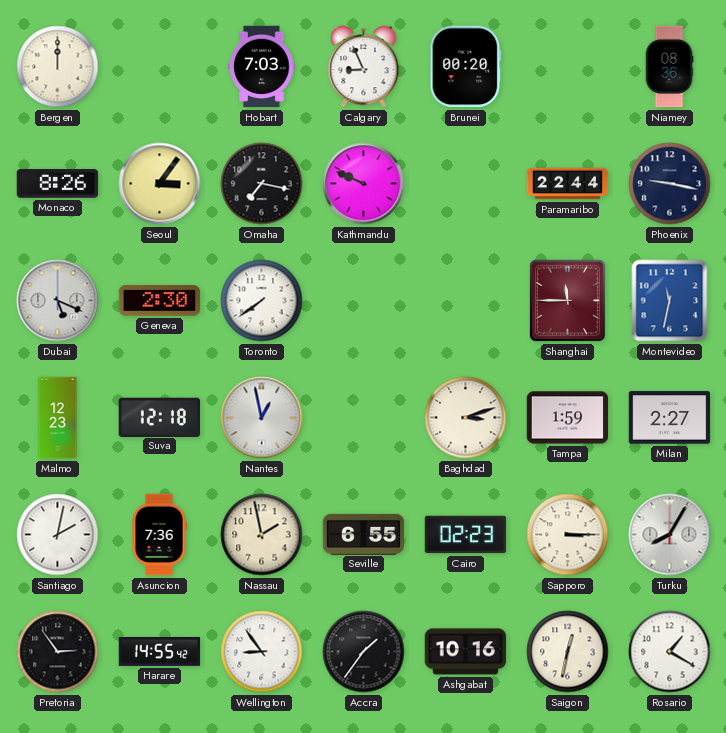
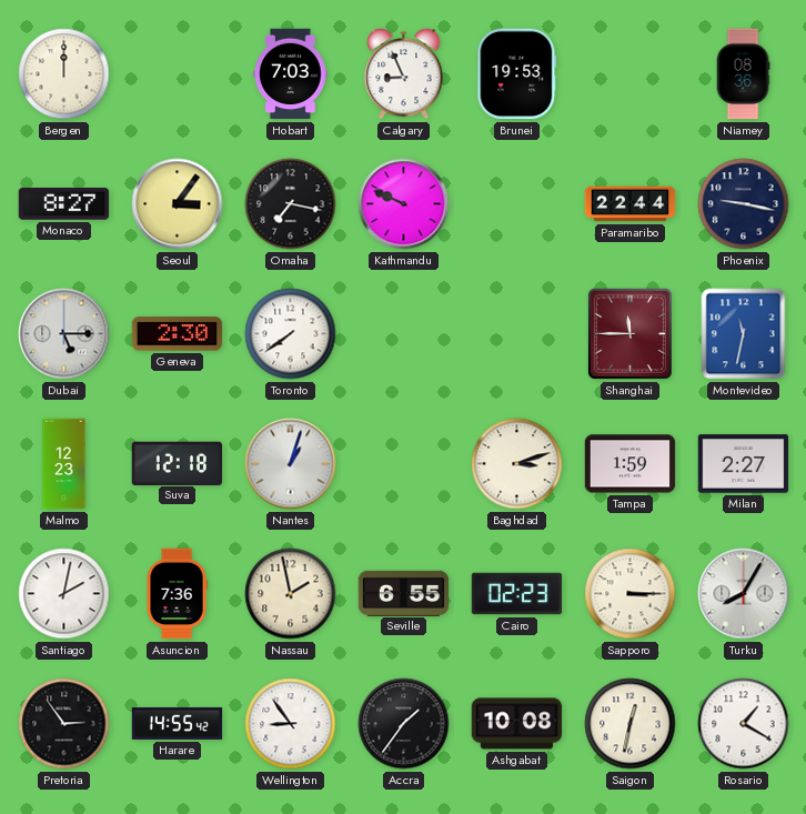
Brunei: 00:20 -> 19:53 (517, 74)
Monaco: 8:26 -> 8:27 (64, 204)
Dubai: 5:19 -> 5:15 (64, 334)
Nantes: 12:58 -> 1:03 (291, 464)
Ashgabat: 10:16 -> 10:08 (517, 724)
